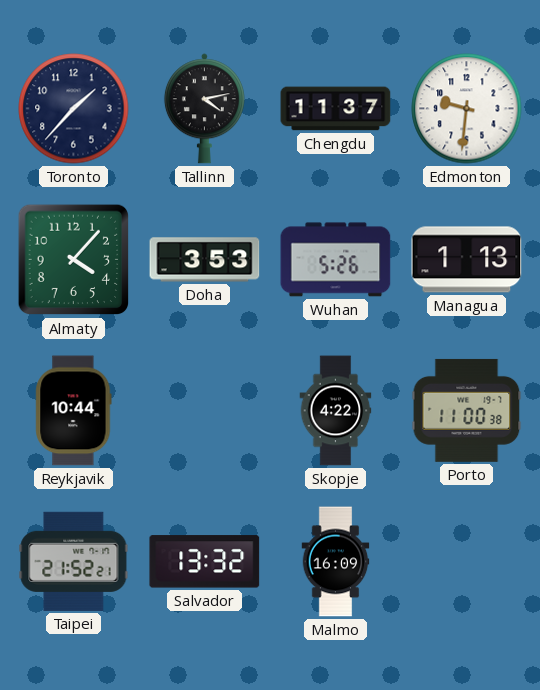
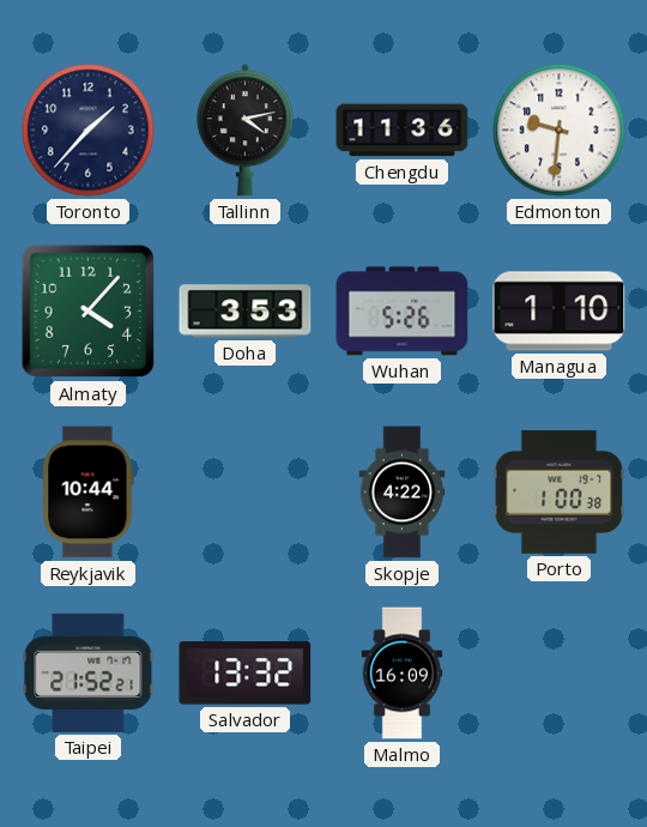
Chengdu: 11:37 -> 11:36 (403, 131)
Managua: 1:13 -> 1:10 (560, 312)
Porto: 11:00 -> 1:00 (560, 491)
